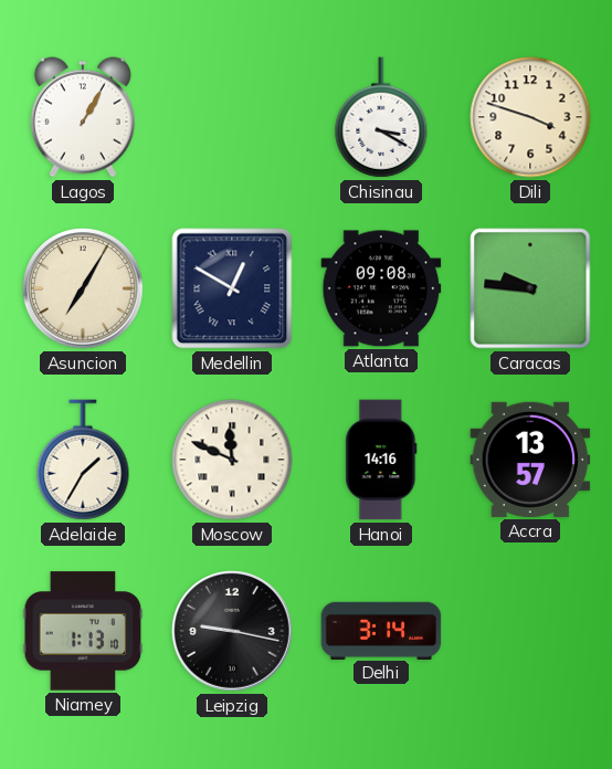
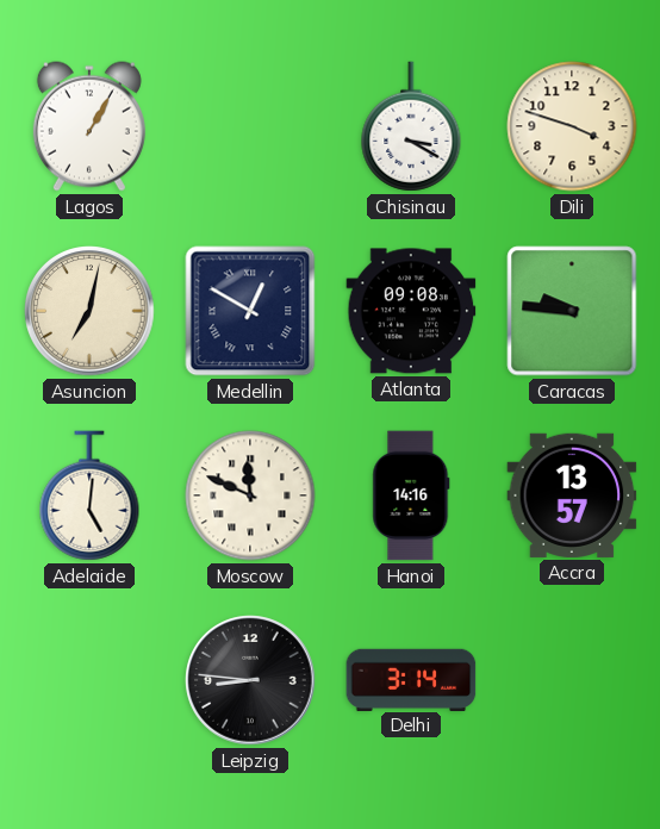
Asuncion: 7:05 -> 7:02 (89, 311)
Adelaide: 1:35 -> 5:01 (89, 495)
Niamey: 1:13 -> none (83, 631)
Leipzig: 9:17 -> 8:46 (250, 680)
